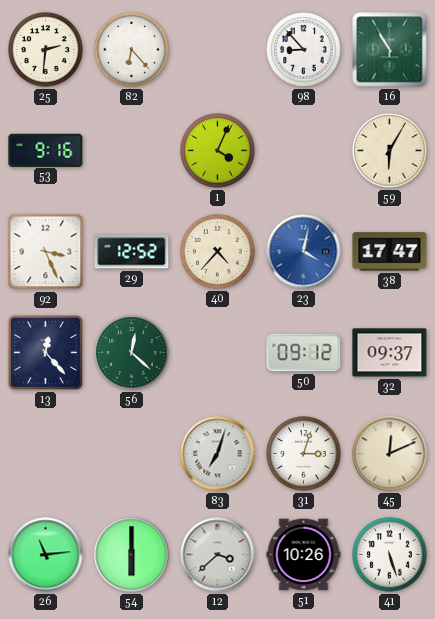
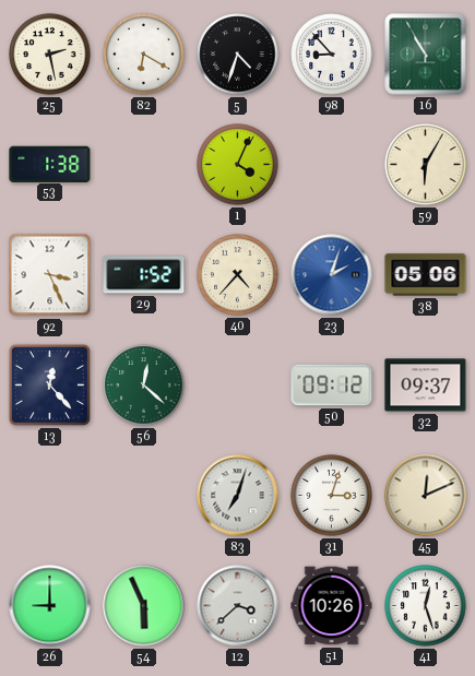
25: 2:31 -> 2:28 (50, 55)
82: 6:23 -> 6:20 (144, 55)
5: none -> 4:33 (238, 55)
53: 9:16 -> 1:38 (50, 164)
29: 12:52 -> 1:52 (144, 275)
23: 4:02 -> 2:03 (332, 275)
38: 17:47 -> 05:06 (426, 275)
26: 11:14 -> 9:00 (50, 606)
54: 6:00 -> 5:56 (144, 606)
41: 5:27 -> 12:27 (426, 606)
